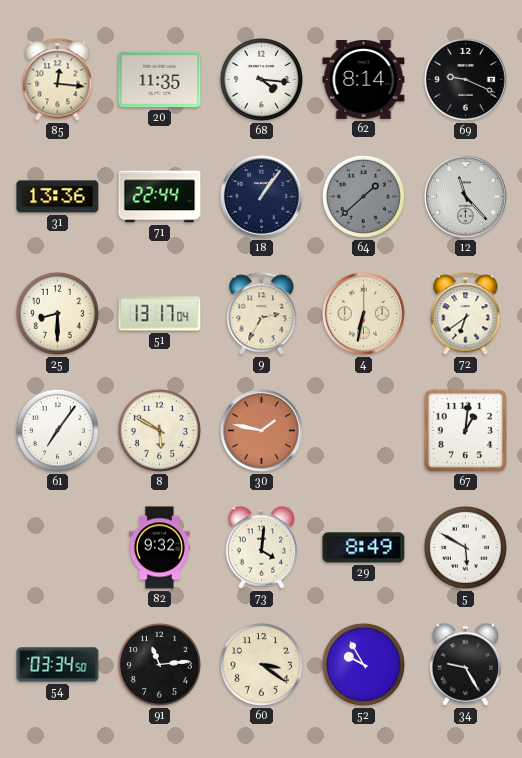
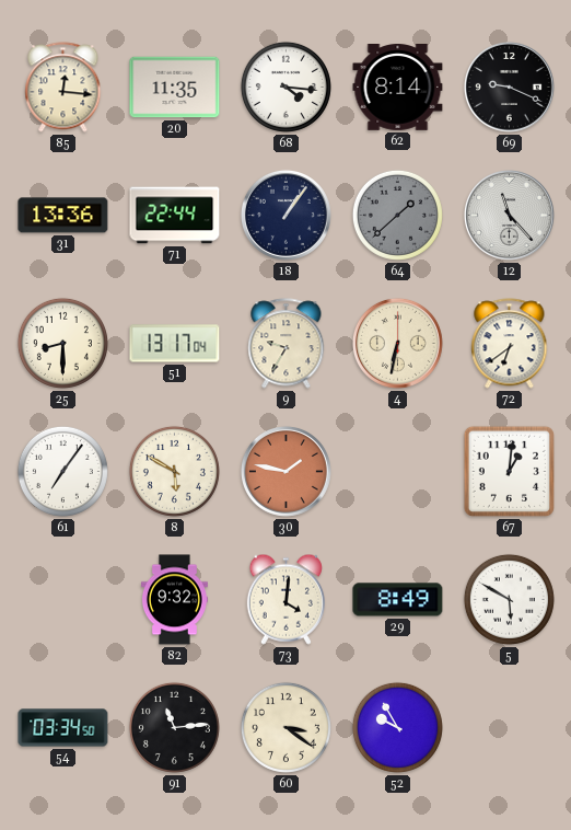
9: 2:35 -> 9:35 (287, 344)
34: 9:25 -> none (465, 664)
